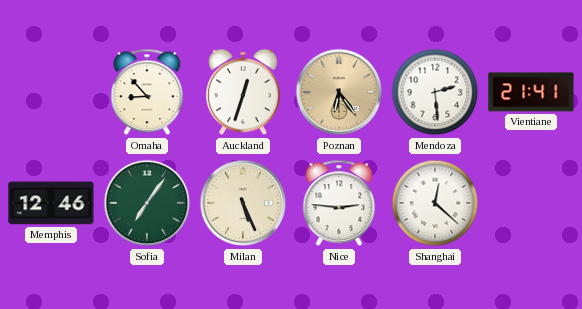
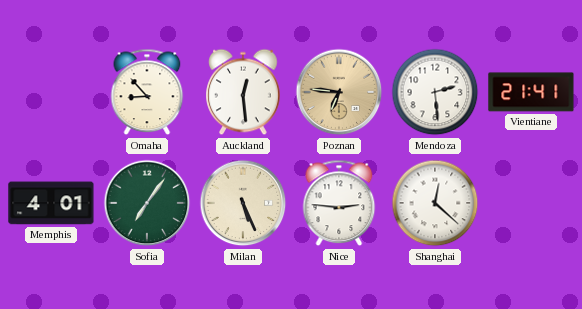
Auckland: 12:33 -> 12:29 (243, 92)
Poznan: 6:24 -> 6:46 (339, 92)
Memphis: 12:46 -> 4:01 (51, 203)
